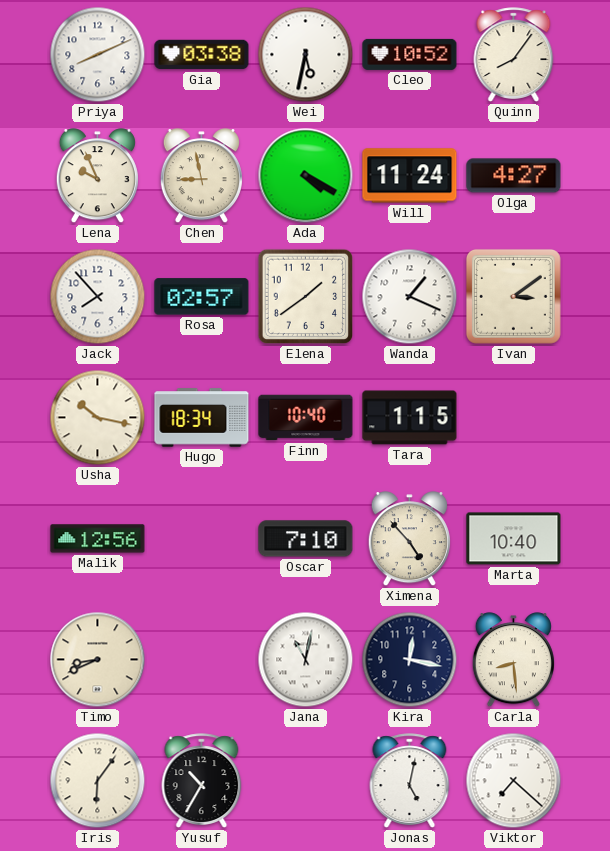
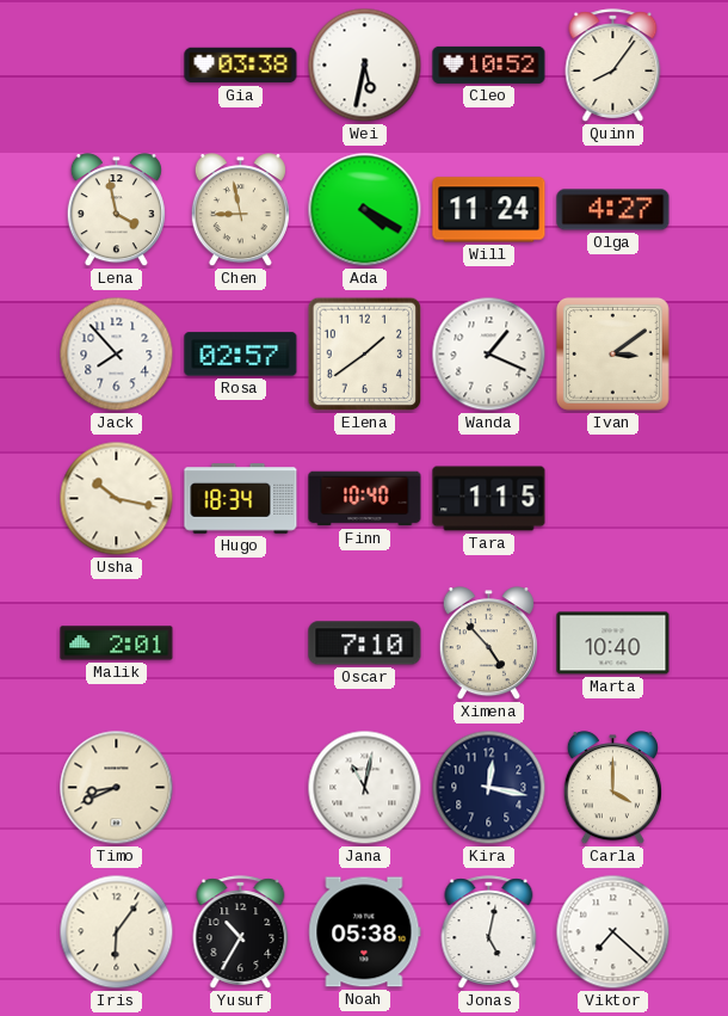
Priya: 8:11 -> none (98, 55)
Lena: 9:56 -> 3:58 (116, 210)
Malik: 12:56 -> 2:01 (117, 644)
Carla: 8:29 -> 4:00 (612, 788)
Noah: none -> 05:38 (365, 932)
